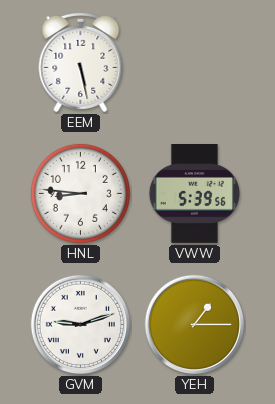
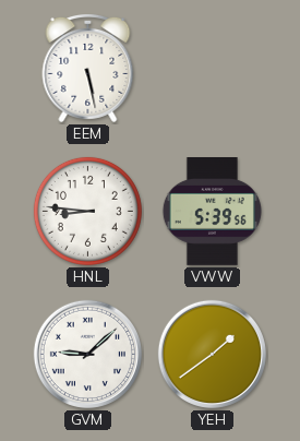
GVM: 9:12 -> 9:08 (87, 354)
YEH: 1:15 -> 1:39 (212, 354)
